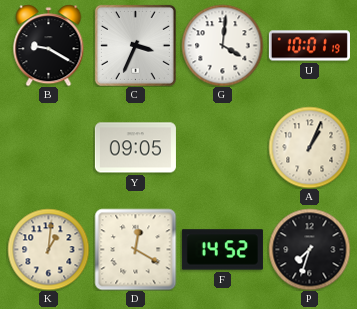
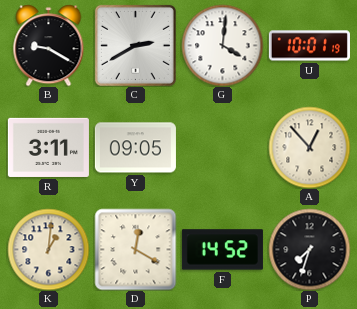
C: 3:34 -> 2:40 (135, 45)
R: none -> 3:11 (48, 147)
A: 1:04 -> 12:53 (309, 147)
